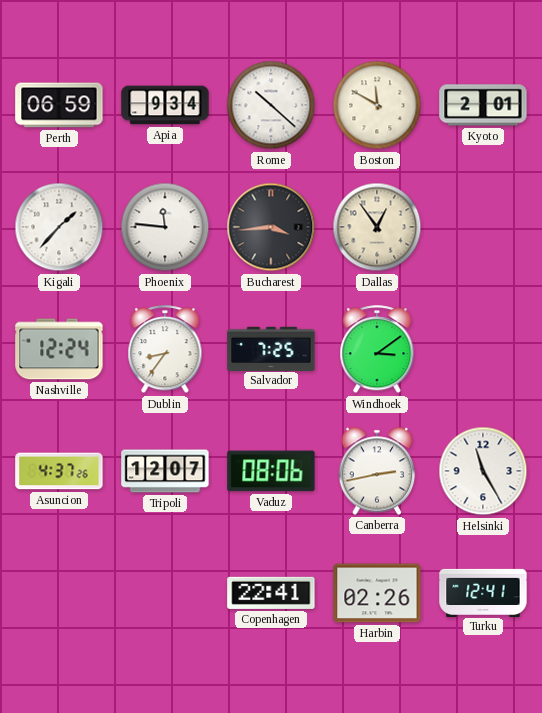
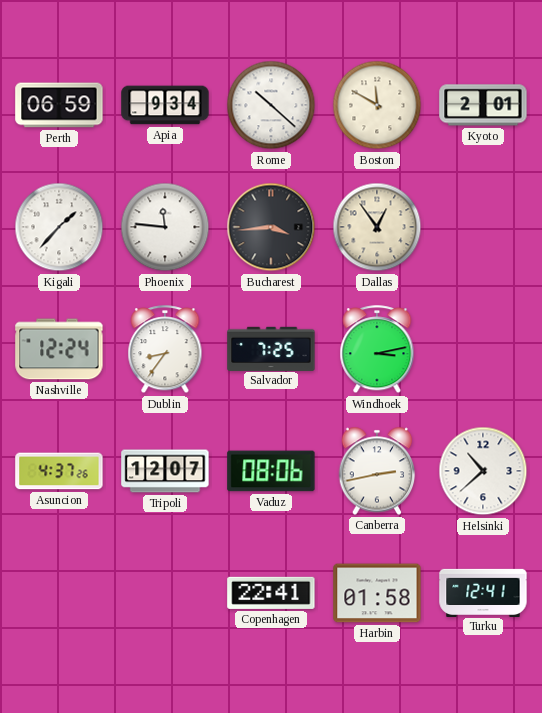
Windhoek: 3:09 -> 3:13 (377, 350)
Helsinki: 11:25 -> 10:38 (483, 471)
Harbin: 02:26 -> 01:58 (377, 593)
